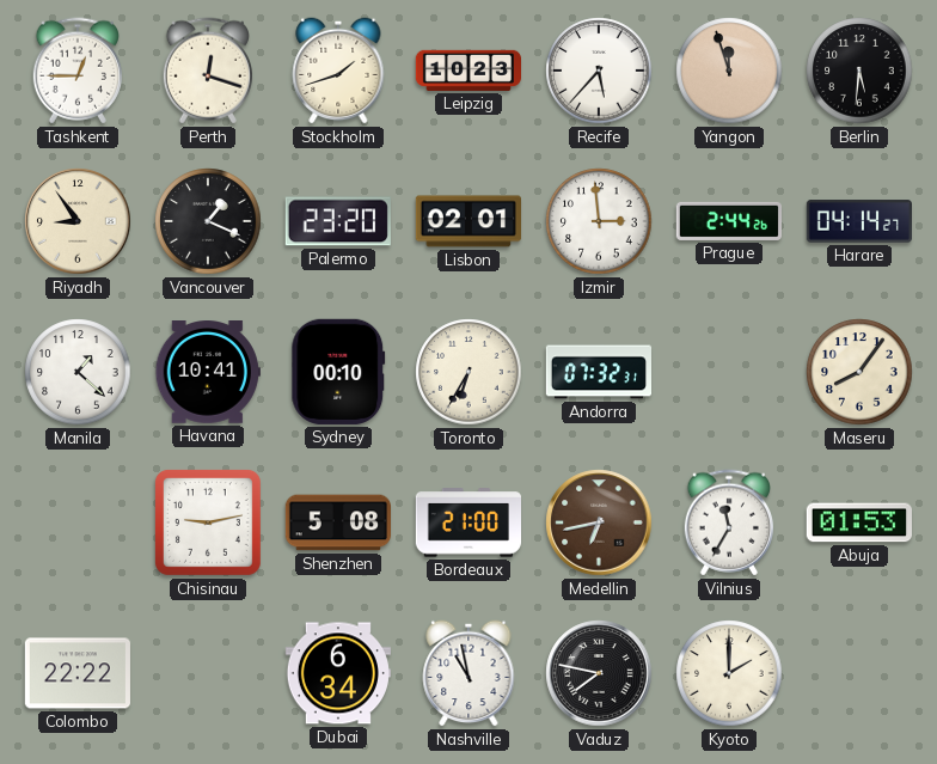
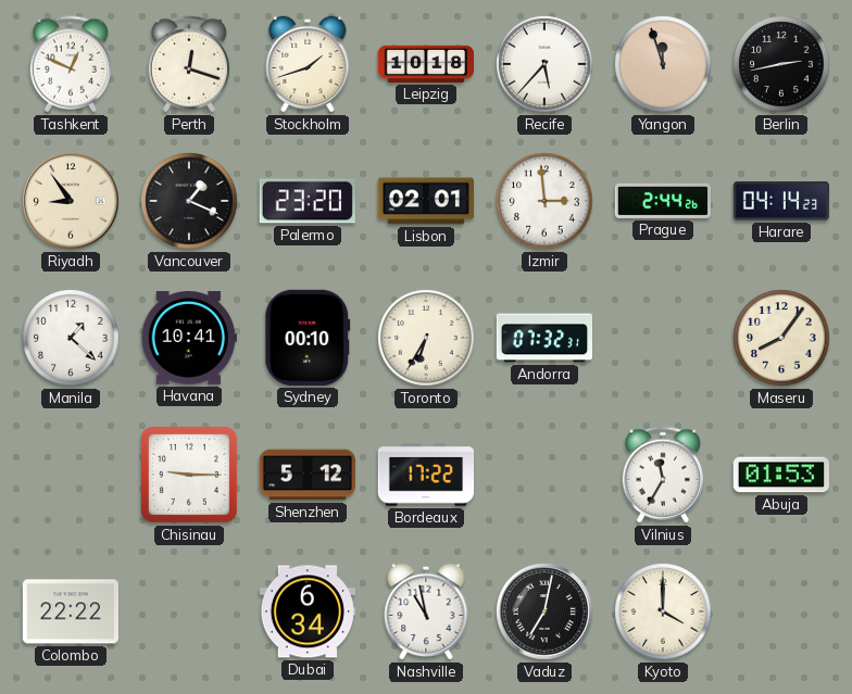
Tashkent: 12:45 -> 12:49 (70, 64)
Leipzig: 10:23 -> 10:18 (425, 64)
Berlin: 5:31 -> 2:43 (781, 64)
Harare: 04:14:27 -> 04:14:23 (780, 201)
Chisinau: 9:13 -> 9:15 (189, 475)
Shenzhen: 5:08 -> 5:12 (306, 475)
Bordeaux: 21:00 -> 17:22 (425, 475)
Medellin: 6:43 -> none (599, 522)
Vaduz: 7:47 -> 7:02 (544, 611)
Kyoto: 2:00 -> 4:00 (663, 611)
